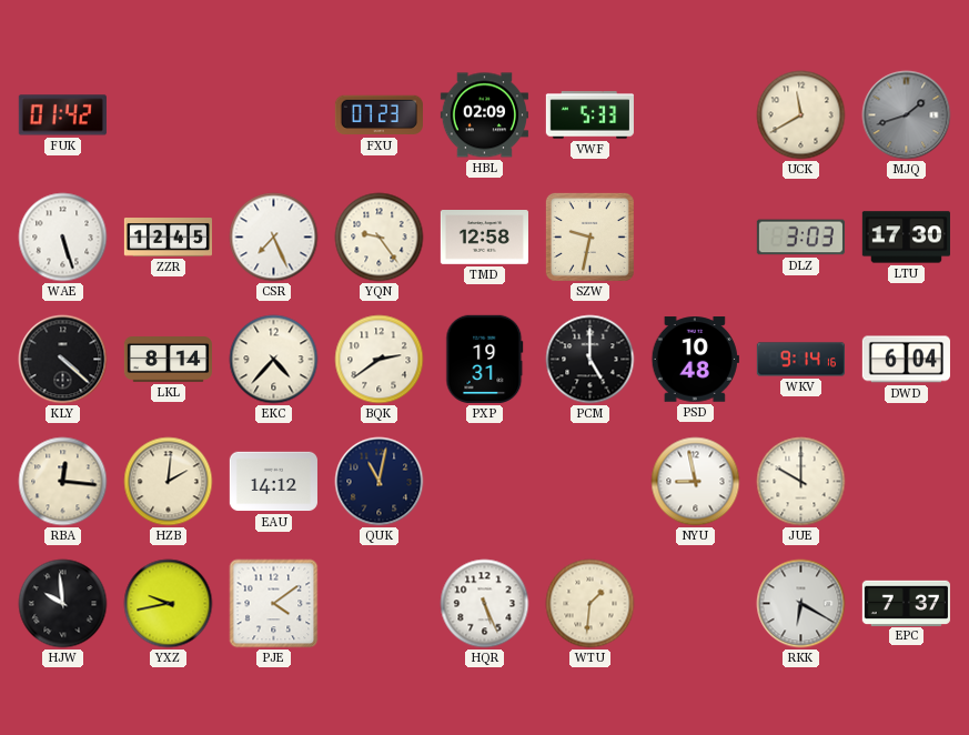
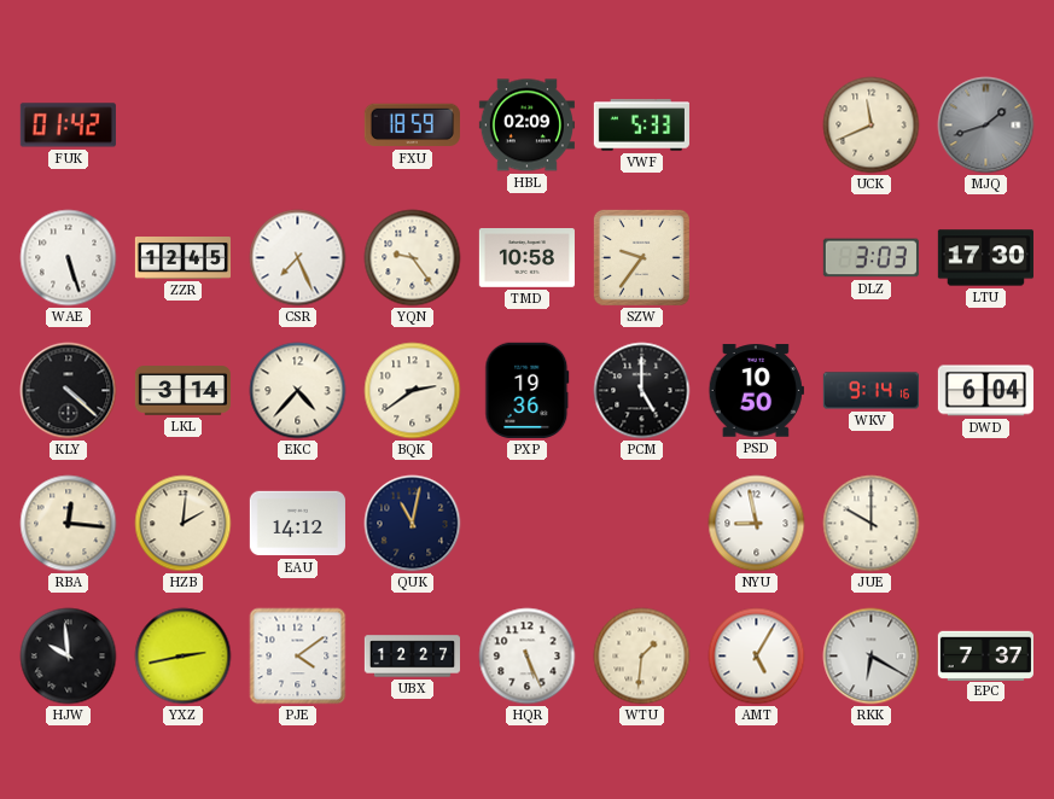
FXU: 07:23 -> 18:59 (412, 126)
UCK: 11:40 -> 11:41 (872, 126)
TMD: 12:58 -> 10:58 (526, 258)
SZW: 9:32 -> 9:36 (641, 257)
LKL: 8:14 -> 3:14 (182, 391)
PXP: 19:31 -> 19:36 (528, 390)
PSD: 10:48 -> 10:50 (756, 391)
YXZ: 9:43 -> 2:43 (184, 657)
UBX: none -> 12:27 (412, 657)
AMT: none -> 5:05 (757, 657)
